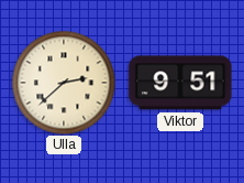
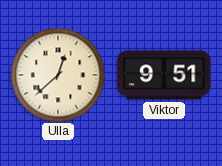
Ulla: 2:38 -> 12:38 (58, 75)
